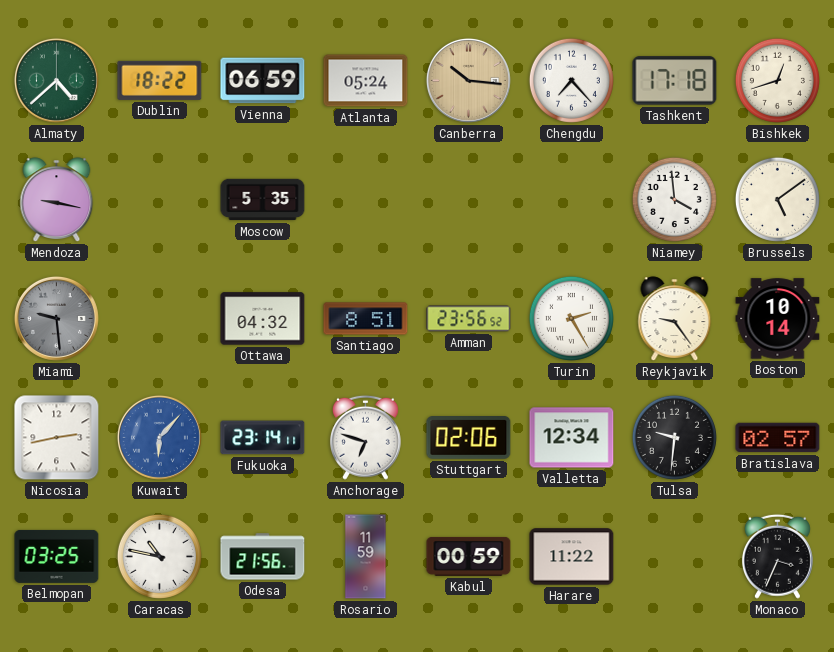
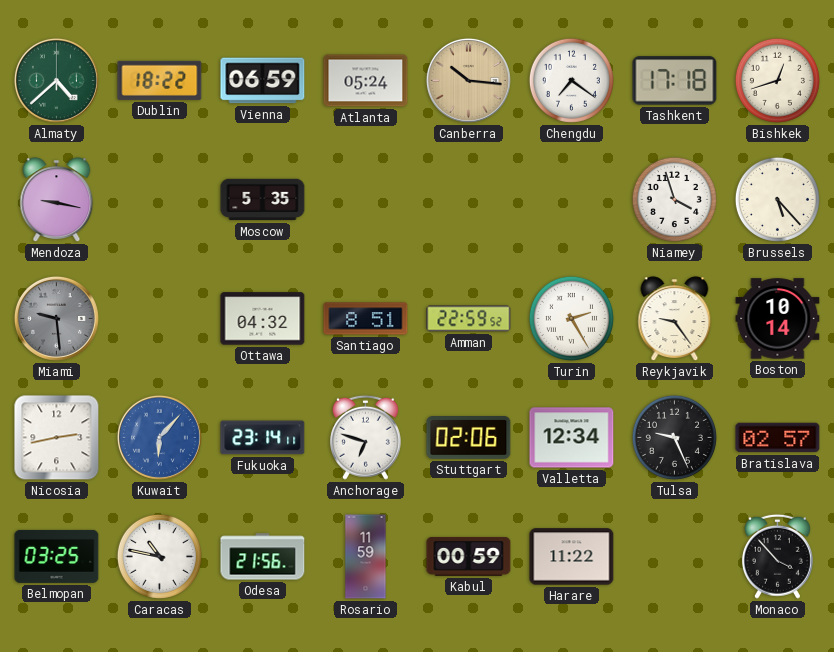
Chengdu: 7:23 -> 7:21 (571, 80)
Niamey: 3:59 -> 3:57 (674, 199)
Brussels: 5:09 -> 5:23 (777, 199)
Amman: 23:56 -> 22:59 (469, 319)
Tulsa: 9:31 -> 9:26 (674, 437)
Monaco: 3:34 -> 3:53 (777, 556)
